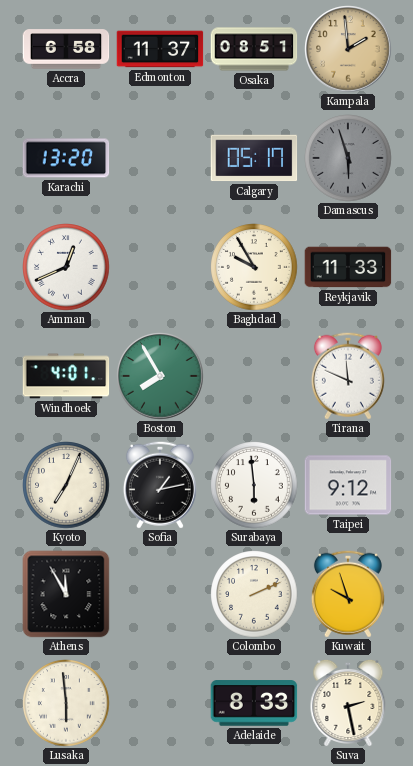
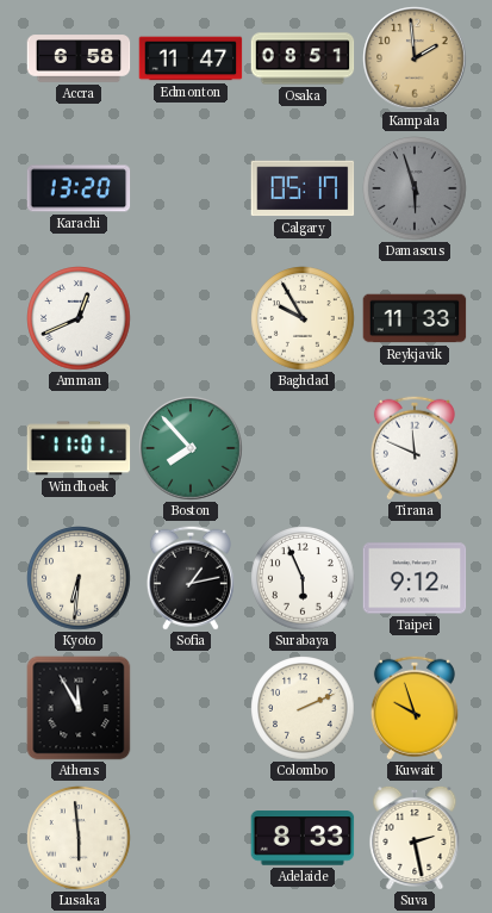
Edmonton: 11:37 -> 11:47 (191, 58)
Windhoek: 4:01 -> 11:01 (79, 448)
Boston: 7:55 -> 7:53 (191, 448)
Kyoto: 7:04 -> 6:31 (79, 578)
Surabaya: 5:59 -> 5:56 (303, 578)
